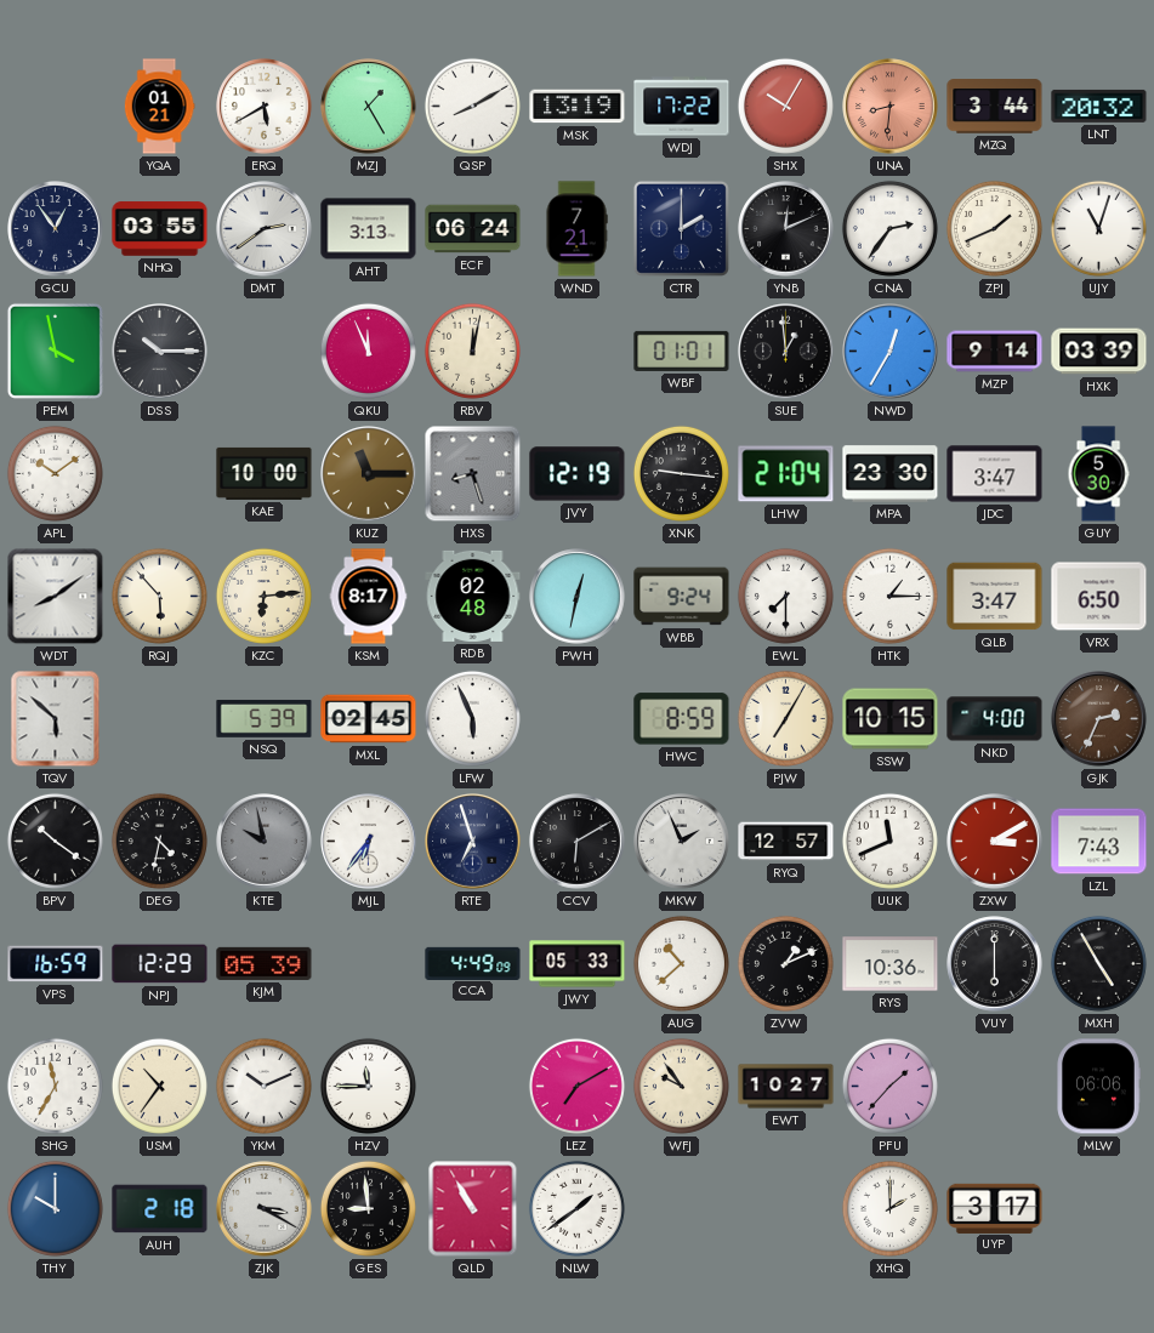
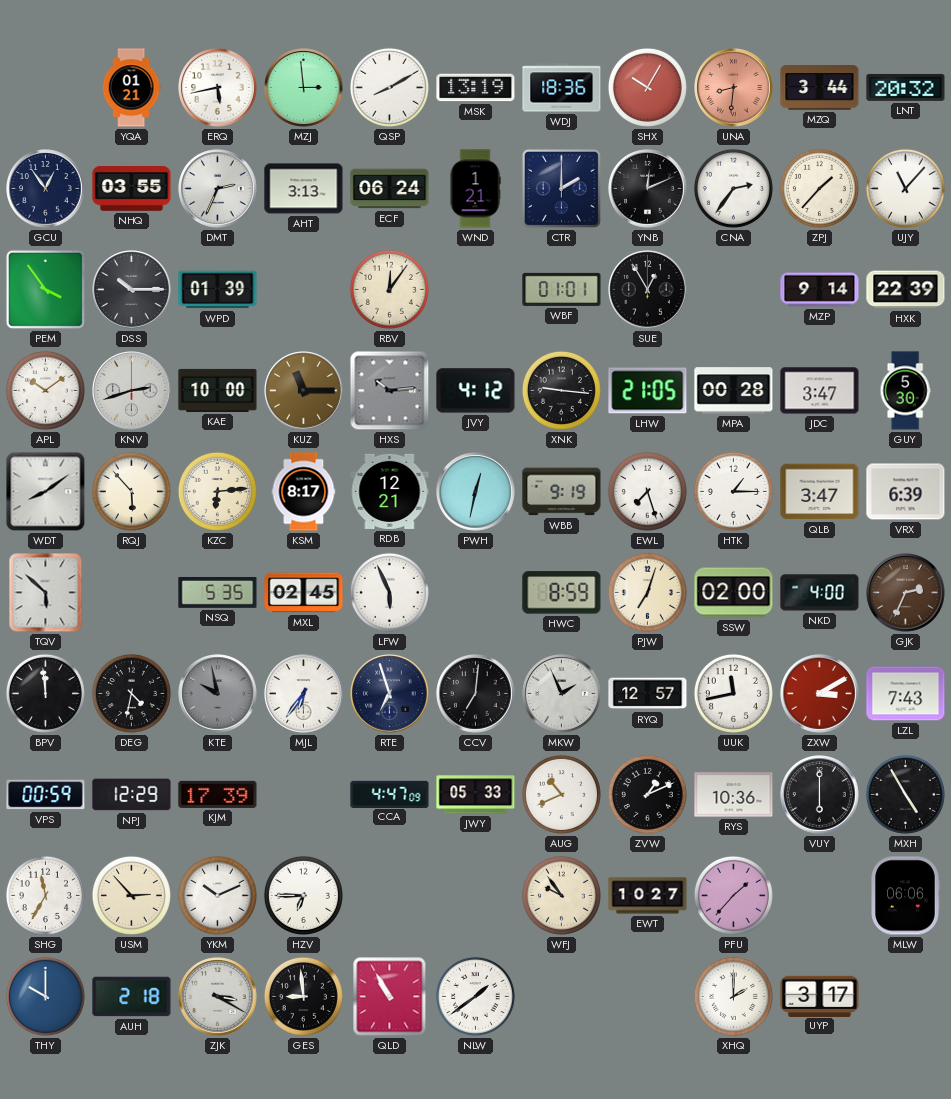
ERQ: 5:40 -> 5:43 (218, 88)
MZJ: 1:25 -> 2:59 (304, 88)
WDJ: 17:22 -> 18:36 (562, 88)
DMT: 2:39 -> 2:34 (218, 189)
WND: 7:21 -> 1:21 (475, 189)
ZPJ: 1:41 -> 1:37 (819, 188)
UJY: 11:03 -> 11:07 (905, 188)
PEM: 3:58 -> 3:54 (45, 289)
WPD: none -> 01:39 (218, 290)
QKU: 11:56 -> none (368, 351)
RBV: 12:02 -> 12:06 (389, 289)
SUE: 12:59 -> 12:55 (648, 290)
NWD: 12:35 -> none (891, 352)
HXK: 03:39 -> 22:39 (906, 290)
KNV: none -> 2:42 (132, 391)
HXS: 8:27 -> 10:14 (390, 391)
JVY: 12:19 -> 4:12 (476, 391)
LHW: 21:04 -> 21:05 (648, 391)
MPA: 23:30 -> 00:28 (734, 391)
RDB: 02:48 -> 12:21 (390, 491)
WBB: 9:24 -> 9:19 (562, 492)
EWL: 7:30 -> 7:27 (647, 491)
VRX: 6:50 -> 6:39 (906, 492)
NSQ: 5:39 -> 5:35 (218, 592)
PJW: 7:05 -> 7:03 (647, 592)
SSW: 10:15 -> 02:00 (734, 593)
BPV: 10:21 -> 11:59 (45, 693)
CCV: 6:10 -> 7:01 (476, 694)
UUK: 11:41 -> 11:43 (733, 693)
VPS: 16:59 -> 00:59 (46, 795)
KJM: 05:39 -> 17:39 (218, 794)
CCA: 4:49 -> 4:47 (390, 794)
AUG: 10:38 -> 10:41 (561, 794)
USM: 10:36 -> 2:53 (131, 895)
HZV: 11:45 -> 6:45 (303, 895)
LEZ: 7:10 -> none (576, 1086)
